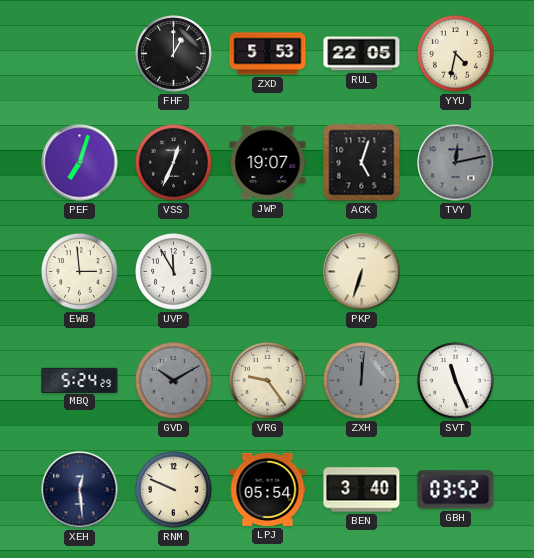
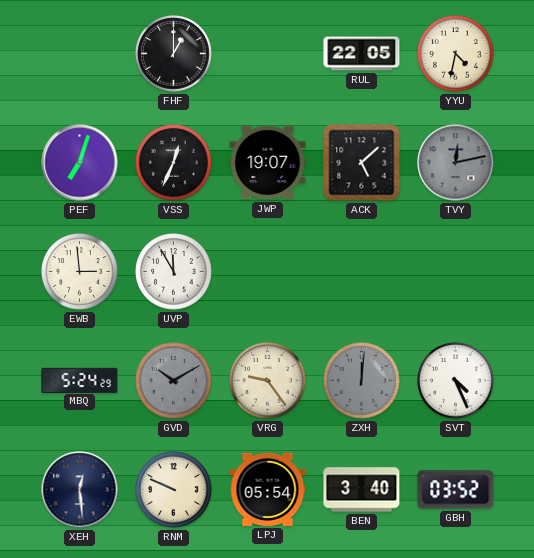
ZXD: 5:53 -> none (268, 54)
ACK: 5:03 -> 5:08 (362, 163)
PKP: 6:33 -> none (362, 272)
SVT: 11:26 -> 4:26 (456, 381)
